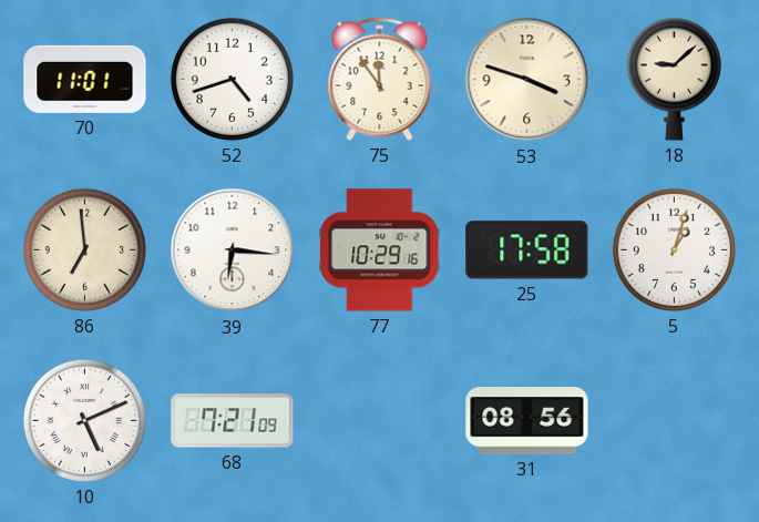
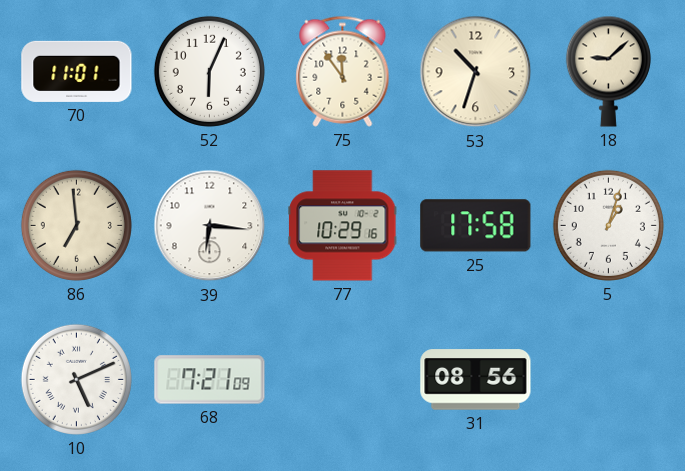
52: 4:42 -> 6:04 (209, 71)
53: 3:48 -> 10:33 (476, 72)
